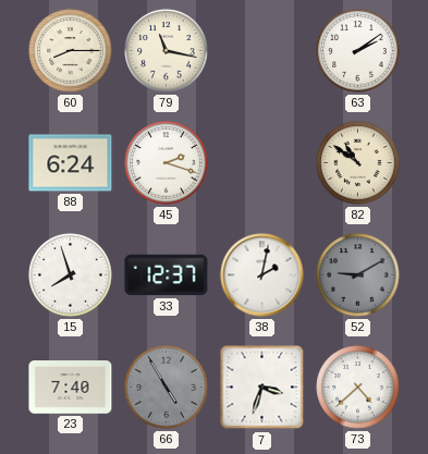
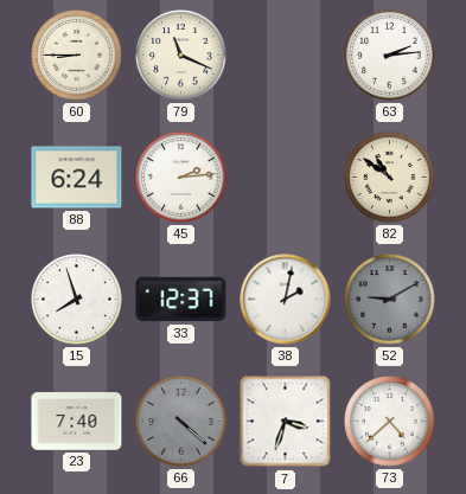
60: 8:15 -> 8:45 (77, 56)
79: 11:17 -> 11:19 (181, 56)
63: 2:09 -> 2:14 (390, 56)
45: 2:18 -> 2:14 (181, 178)
66: 4:55 -> 4:22 (181, 422)
